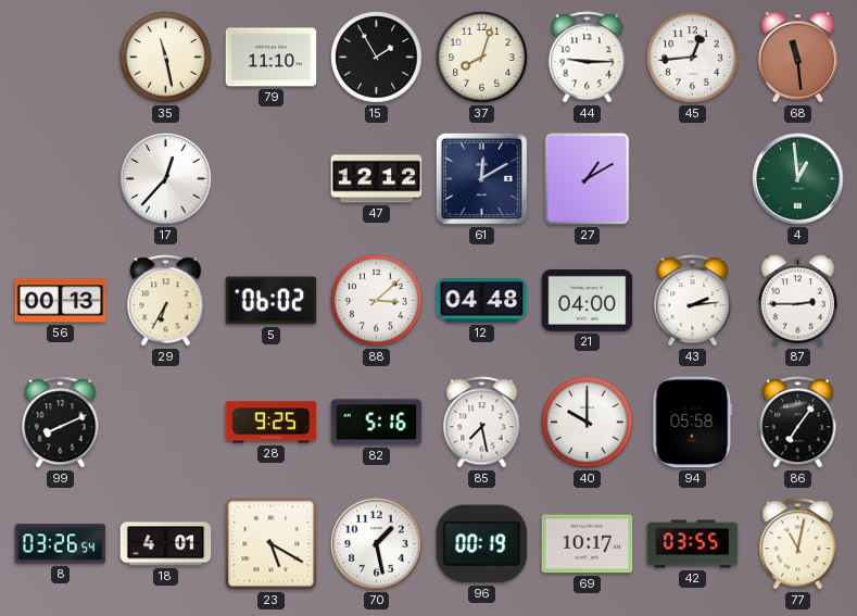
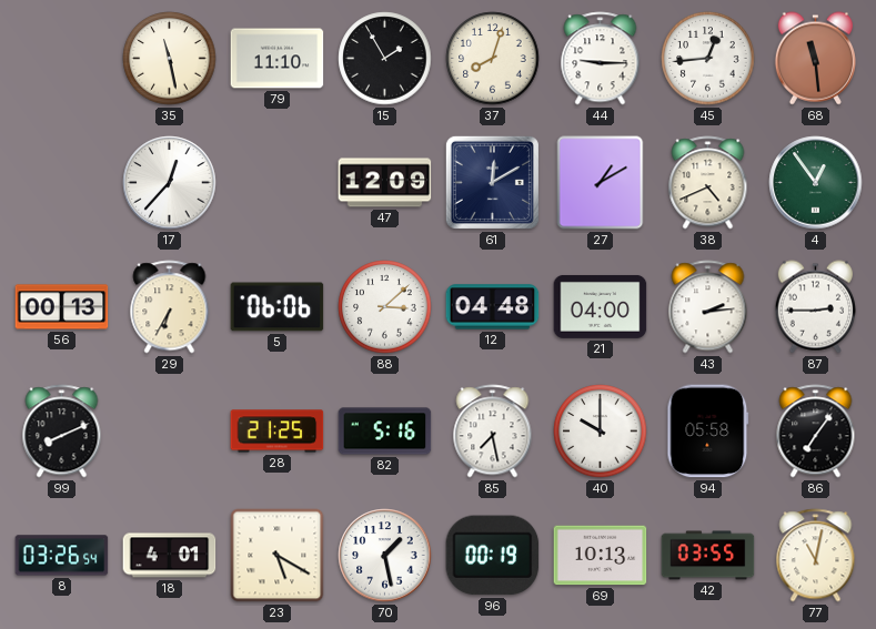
47: 12:12 -> 12:09 (385, 183)
38: none -> 4:41 (708, 183)
4: 12:59 -> 12:54 (816, 183)
5: 06:02 -> 06:06 (278, 307)
28: 9:25 -> 21:25 (278, 432)
69: 10:17 -> 10:13 (601, 556)
